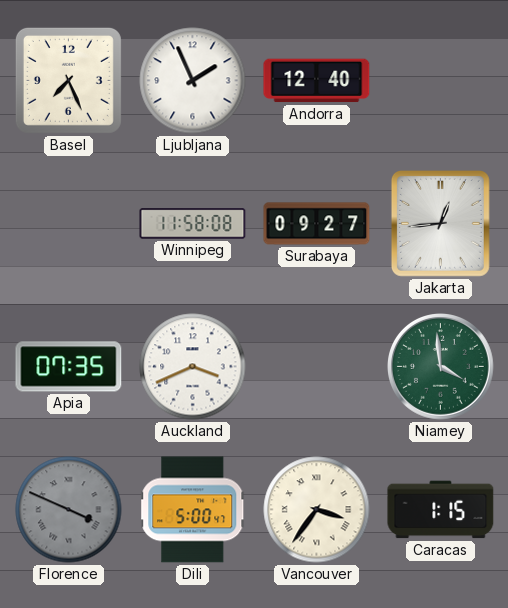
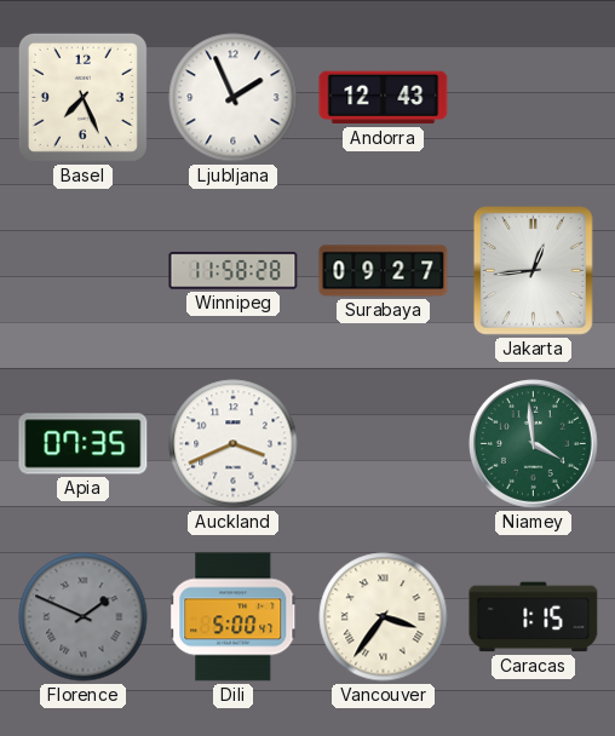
Andorra: 12:40 -> 12:43 (384, 98)
Winnipeg: 11:58:08 -> 11:58:28 (234, 271)
Florence: 3:49 -> 1:49 (84, 617)
